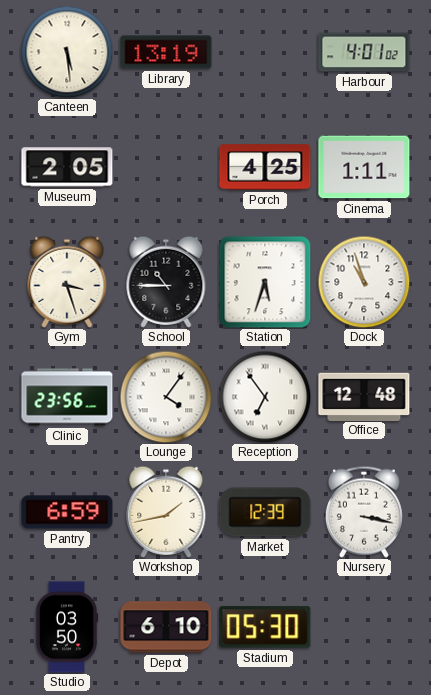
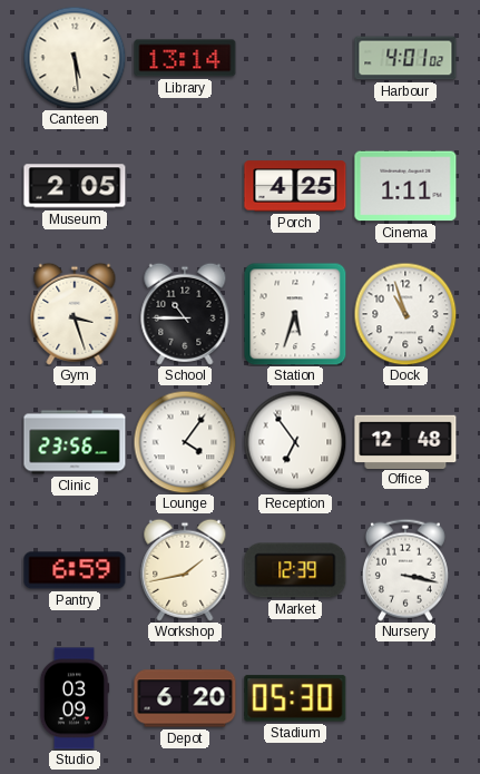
Library: 13:19 -> 13:14 (185, 58)
Studio: 03:50 -> 03:09 (75, 698)
Depot: 6:10 -> 6:20 (185, 698)
